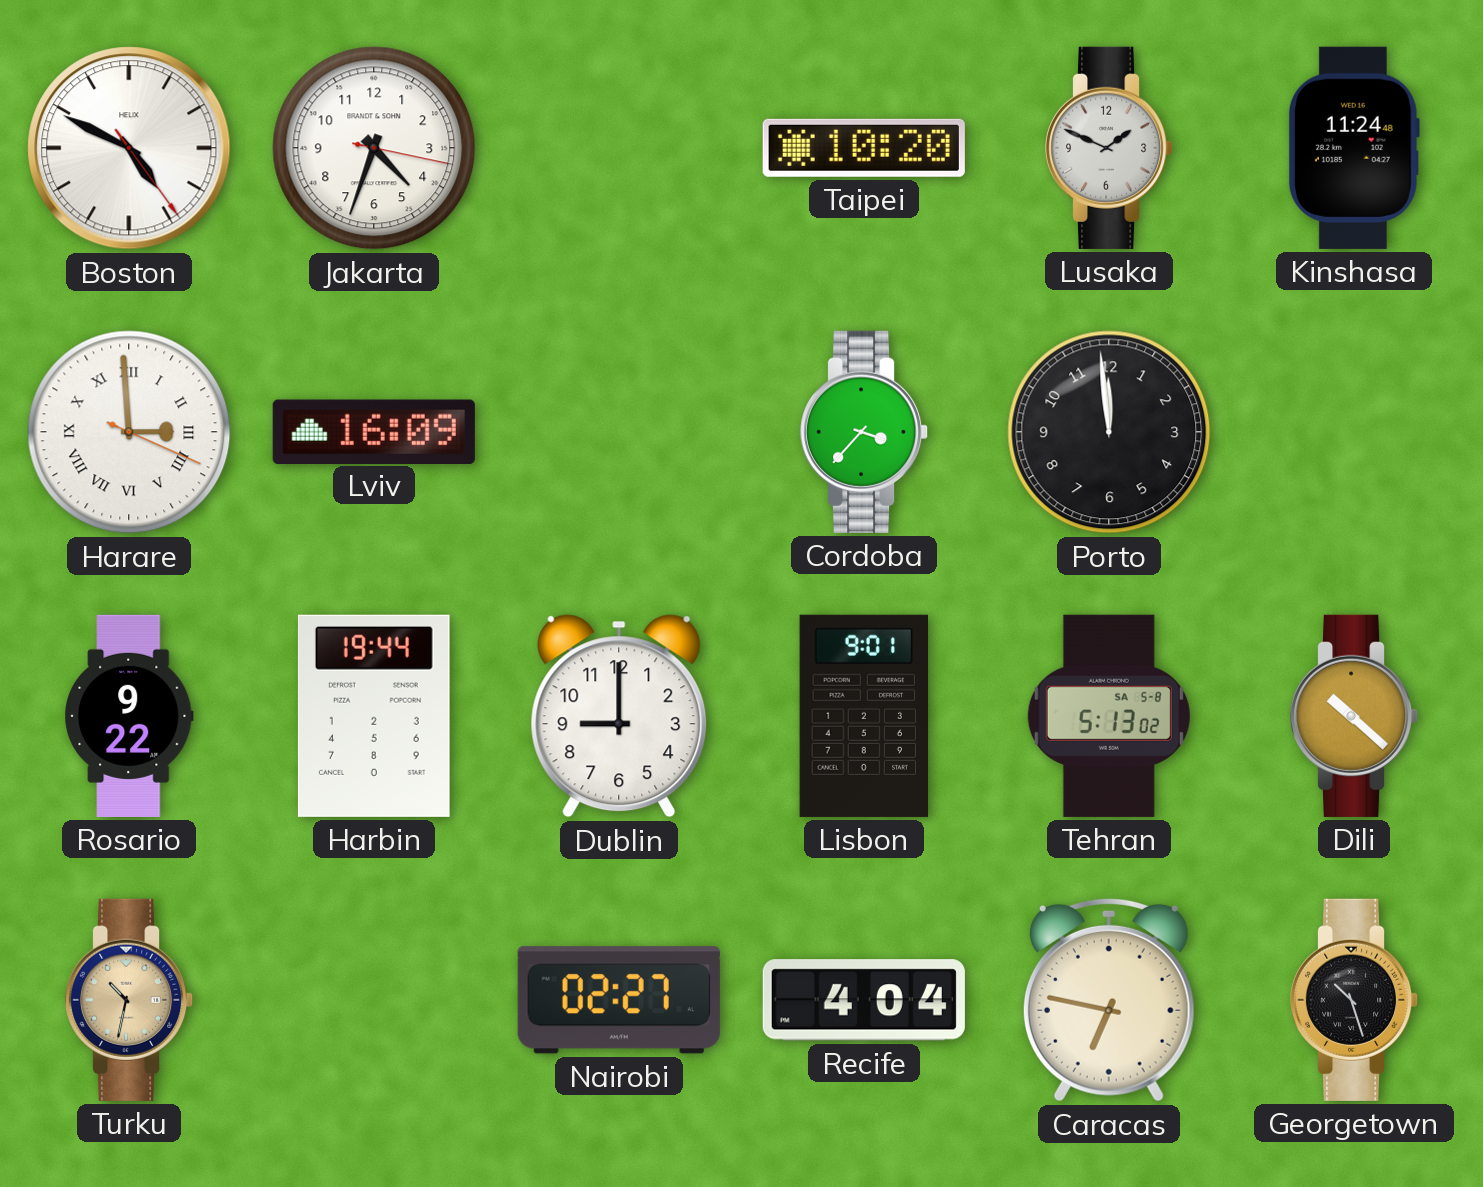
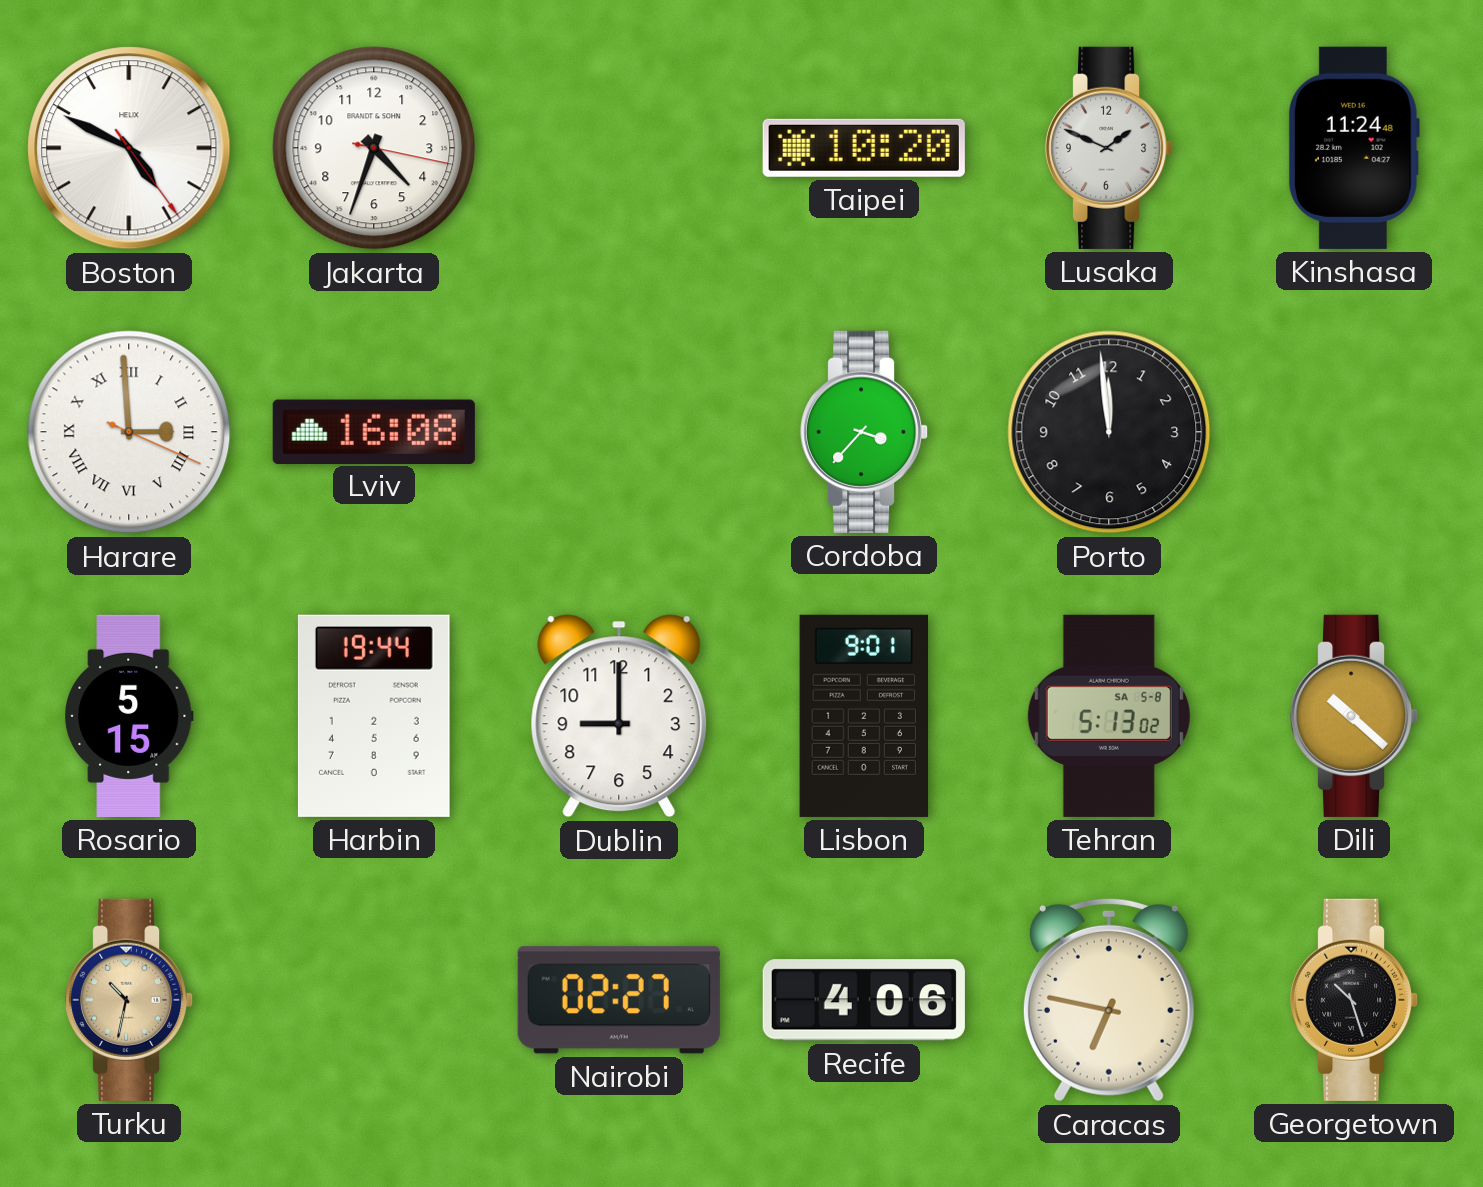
Lviv: 16:09 -> 16:08 (374, 431)
Rosario: 9:22 -> 5:15 (129, 716)
Recife: 4:04 -> 4:06 (864, 1000)
